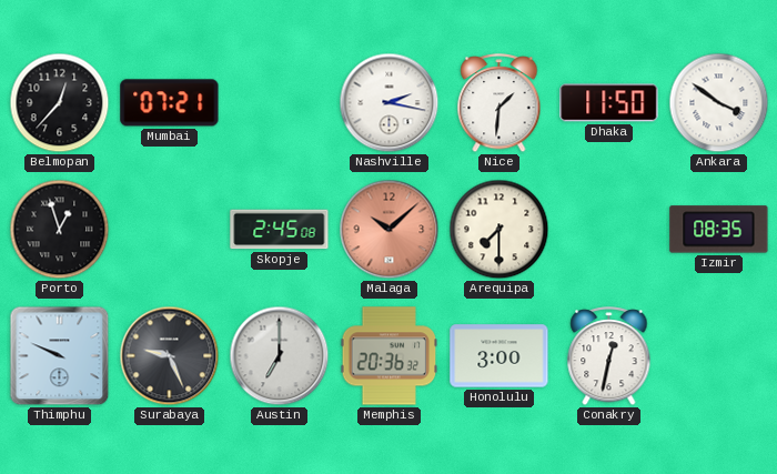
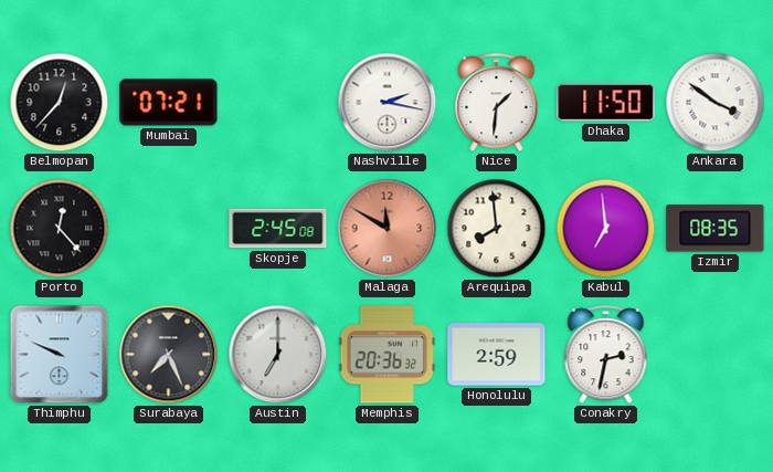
Porto: 12:57 -> 12:23 (60, 229)
Malaga: 10:08 -> 11:50 (388, 229)
Arequipa: 7:30 -> 7:59 (497, 229)
Kabul: none -> 6:59 (606, 229)
Surabaya: 9:26 -> 7:26 (169, 355)
Honolulu: 3:00 -> 2:59 (497, 355)
Conakry: 12:32 -> 2:32 (606, 355)
